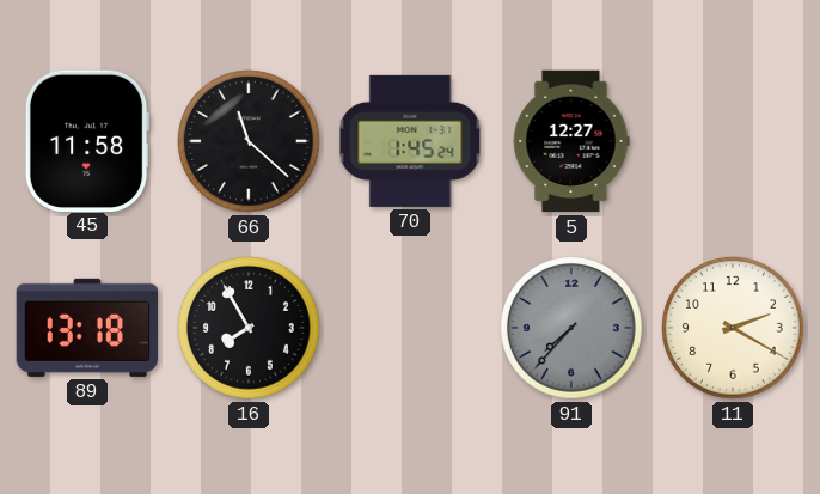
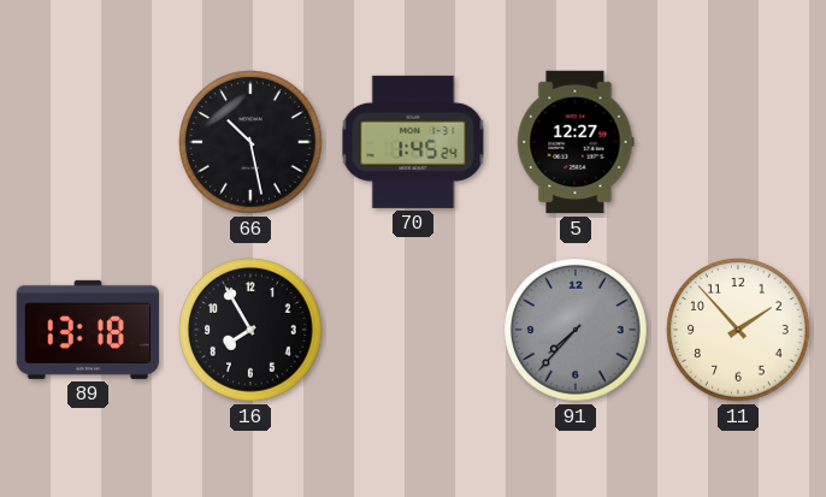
45: 11:58 -> none (87, 140)
66: 11:22 -> 10:28 (250, 142)
11: 2:20 -> 1:53 (738, 330)
